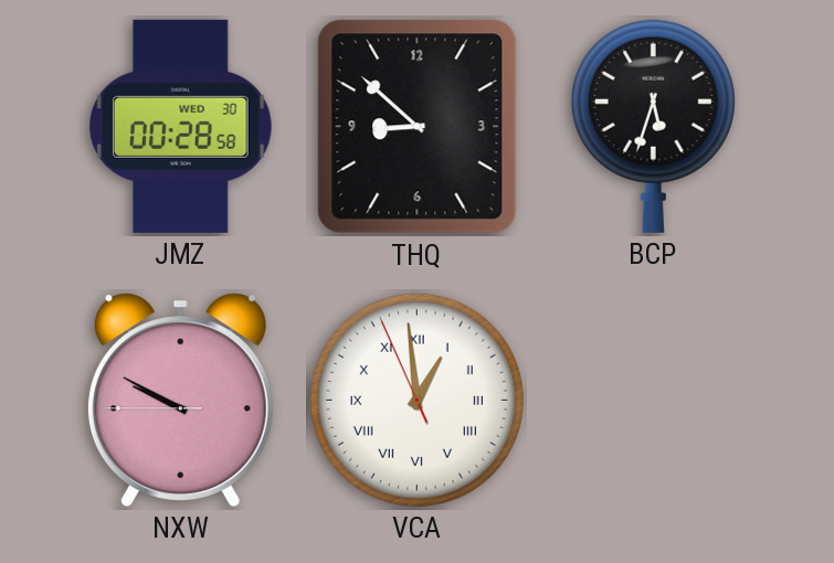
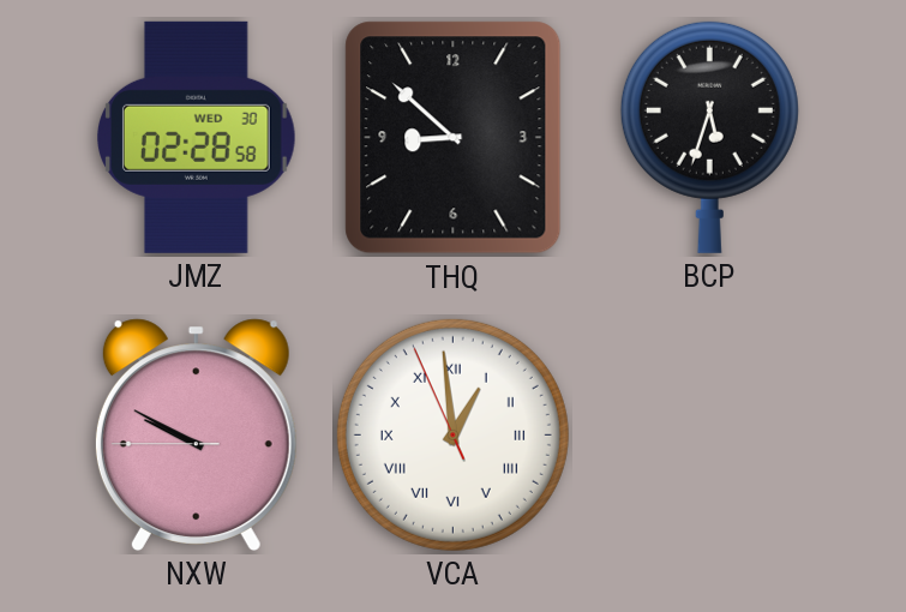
JMZ: 00:28 -> 02:28 (197, 137)
